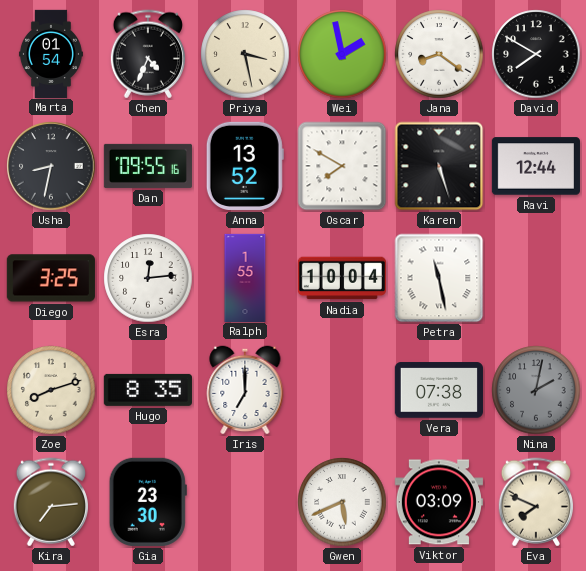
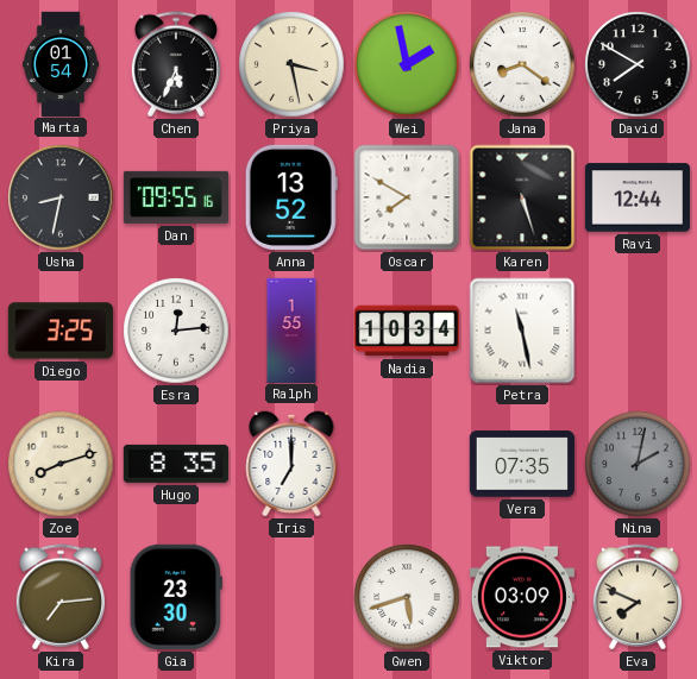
Chen: 4:34 -> 5:34 (176, 64)
Nadia: 10:04 -> 10:34 (407, 331)
Vera: 07:38 -> 07:35 (522, 464)
Gwen: 5:41 -> 5:42 (407, 597)
